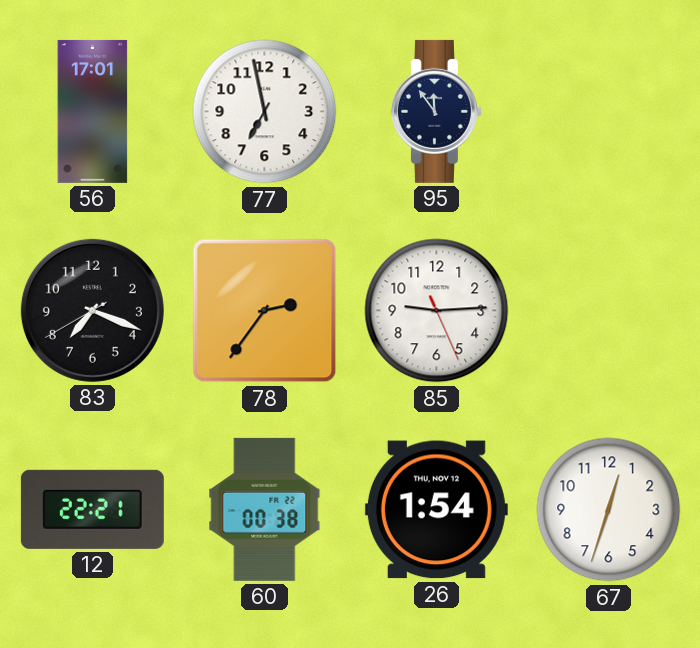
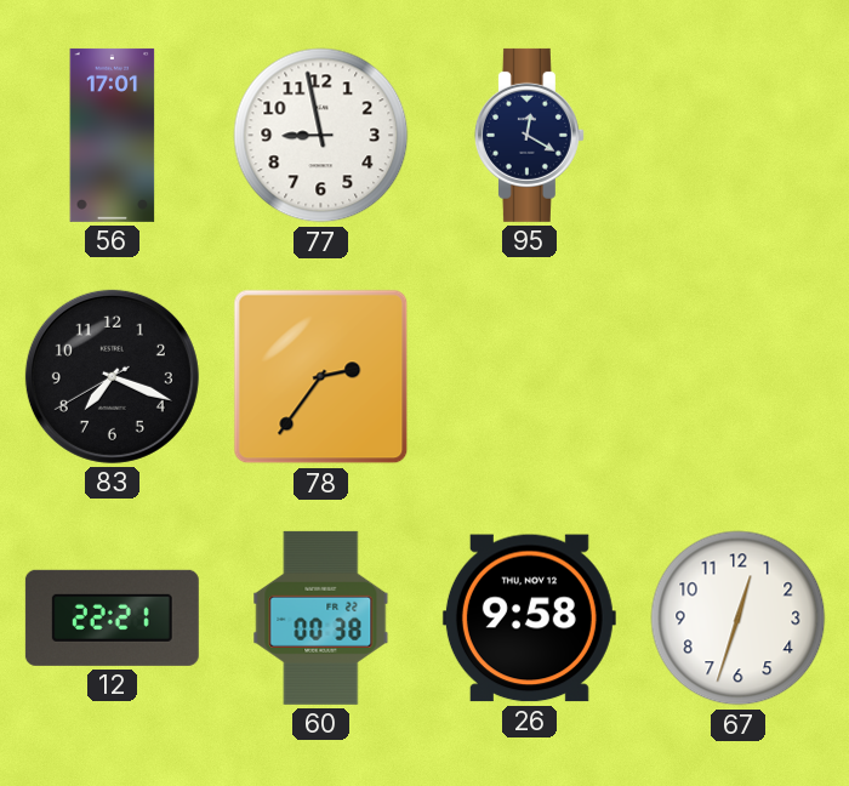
77: 6:58 -> 8:58 (321, 136)
95: 11:54 -> 12:20 (529, 135)
85: 9:14 -> none (437, 311)
26: 1:54 -> 9:58 (529, 619)
